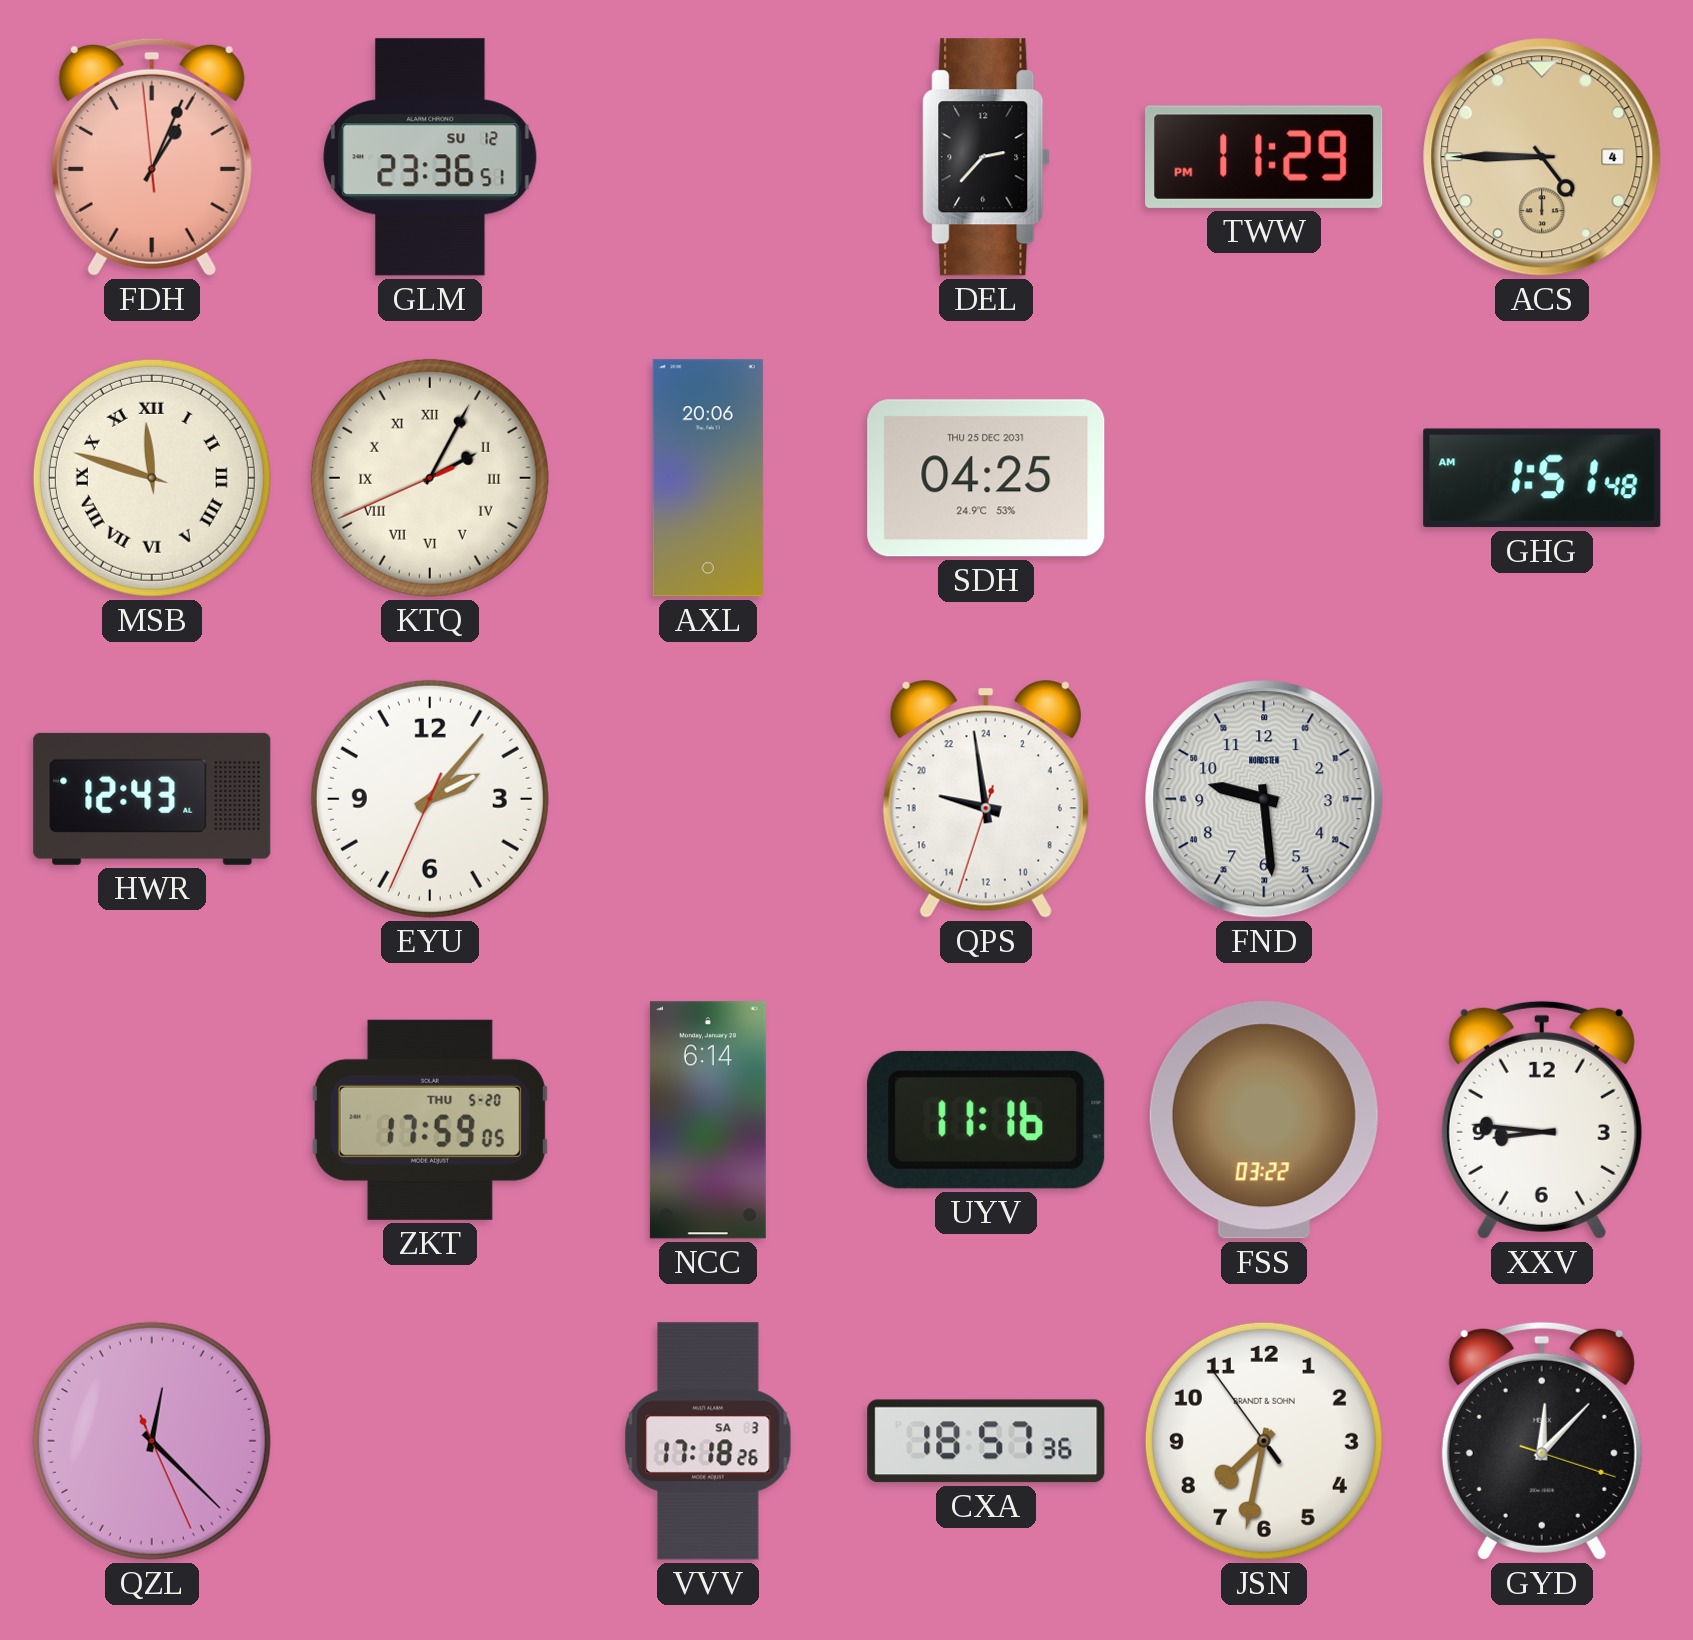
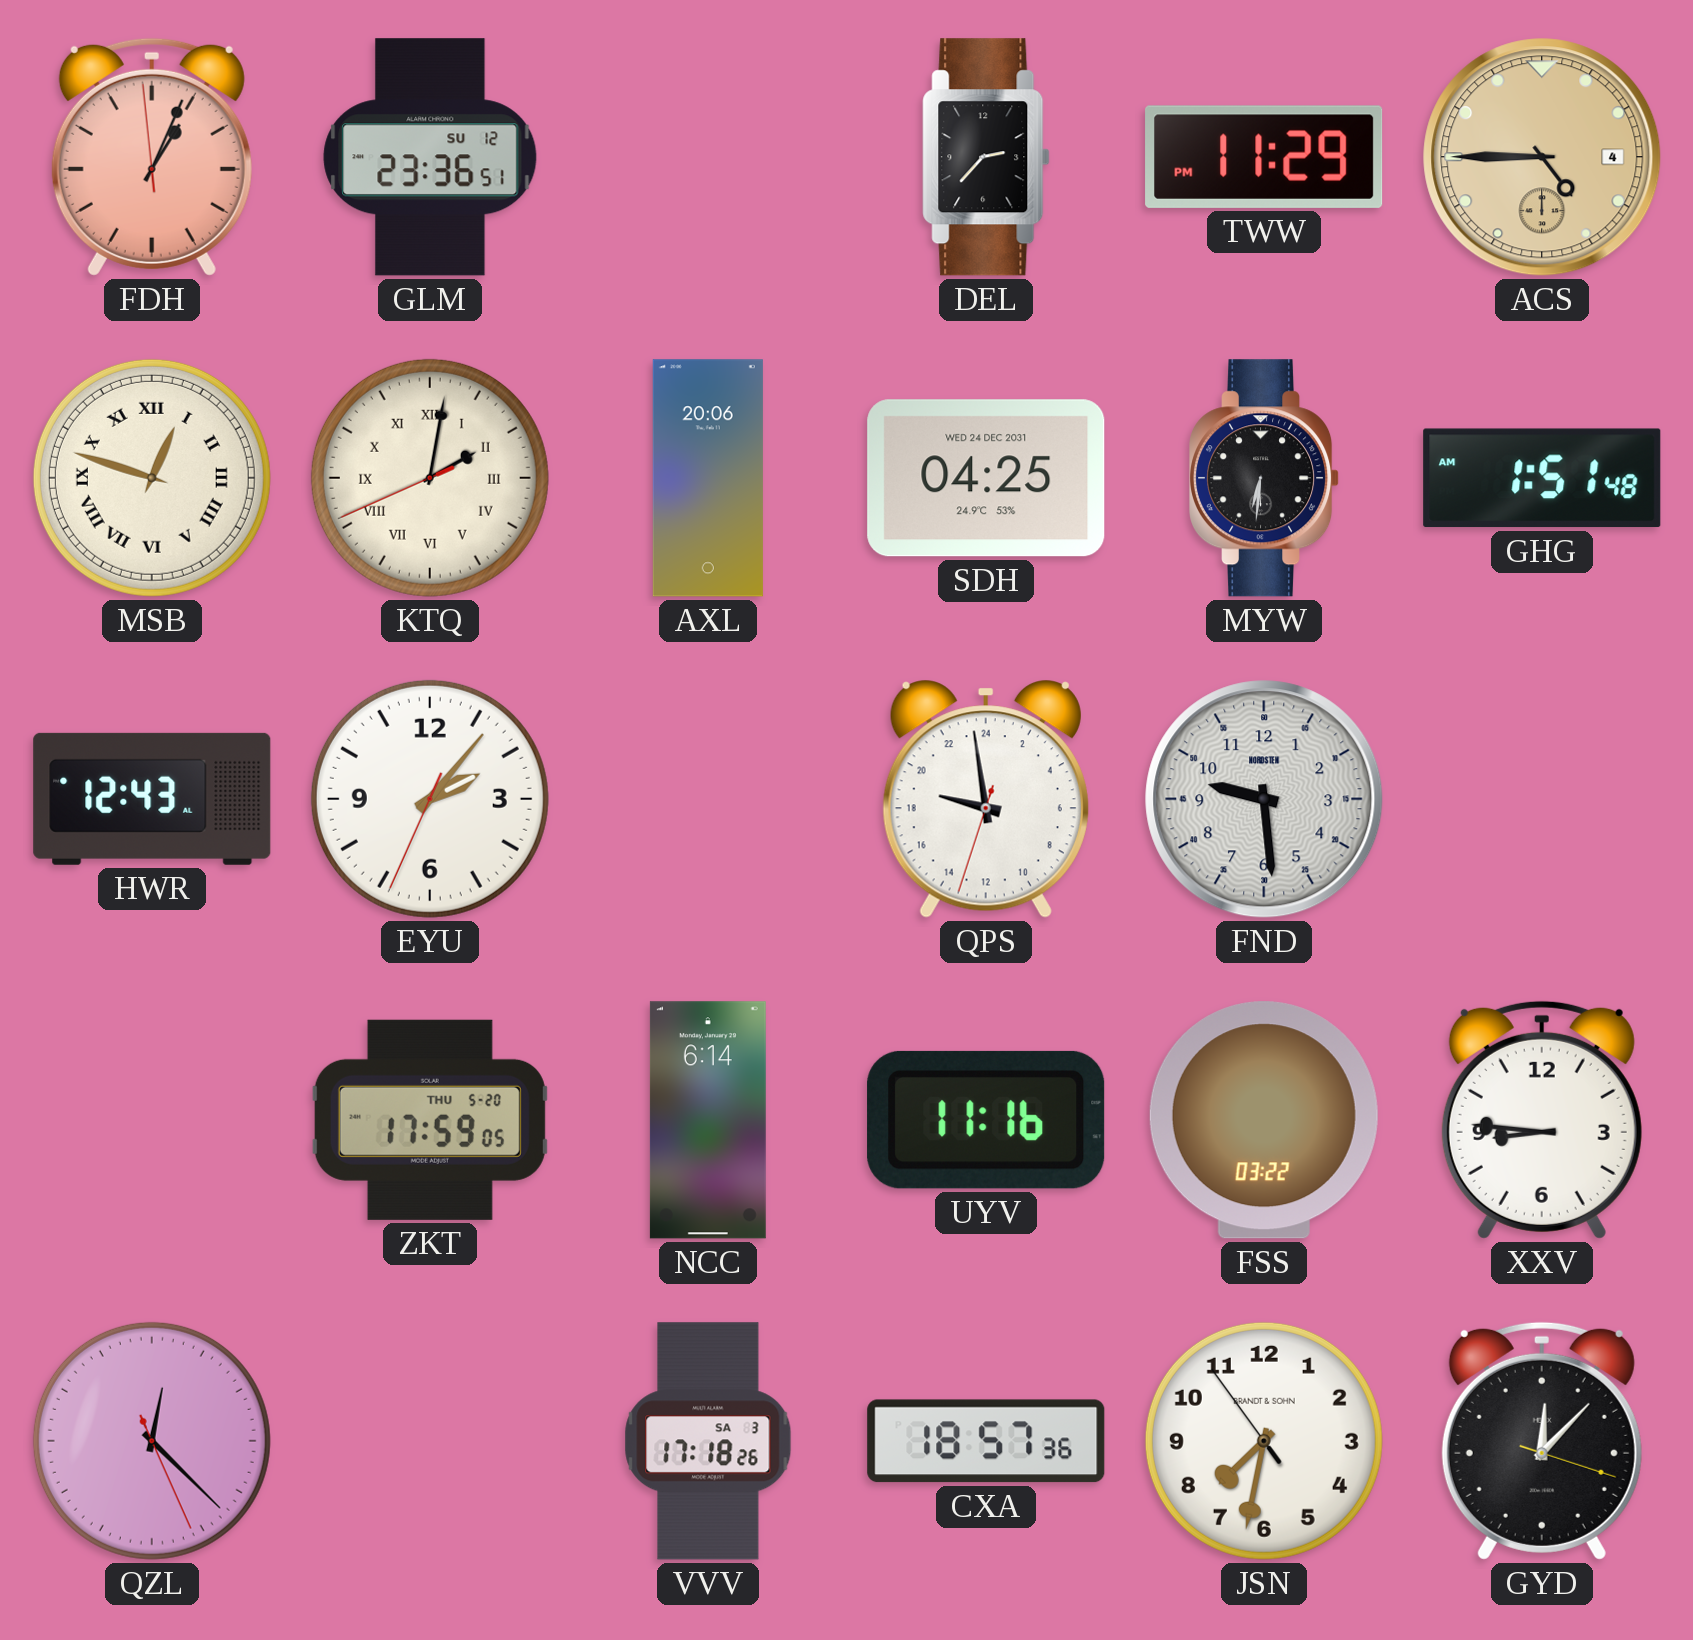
MSB: 11:48 -> 12:48 (152, 478)
KTQ: 2:04 -> 2:01 (430, 478)
SDH date: THU 25 DEC 2031 -> WED 24 DEC 2031 (986, 478)
MYW: none -> 6:31 (1265, 478)
